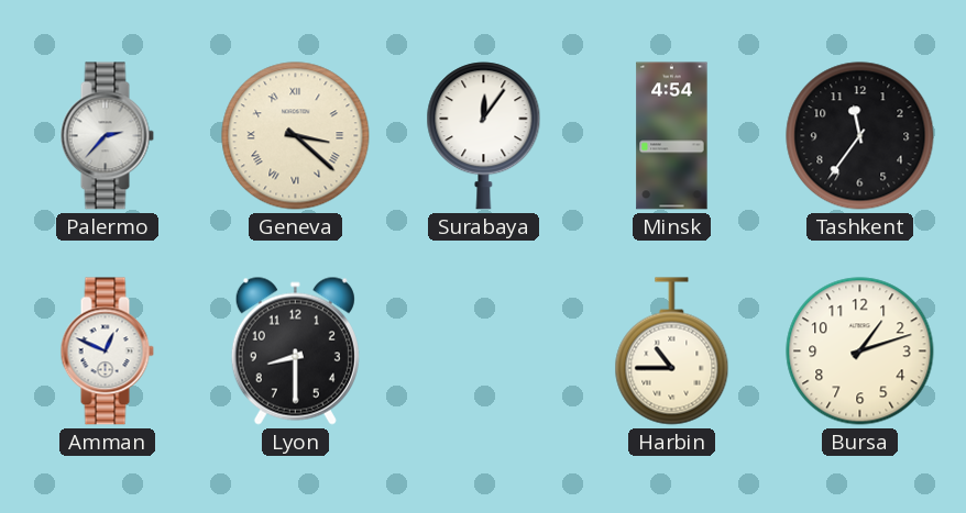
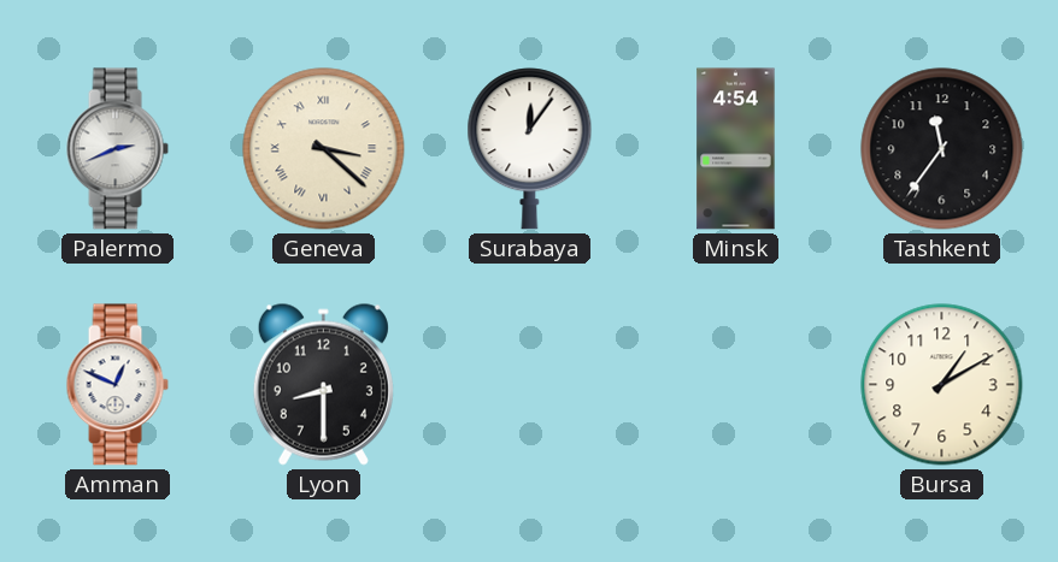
Palermo: 2:37 -> 2:41 (117, 149)
Harbin: 10:45 -> none (672, 352)
Bursa: 1:12 -> 1:10 (942, 385)
